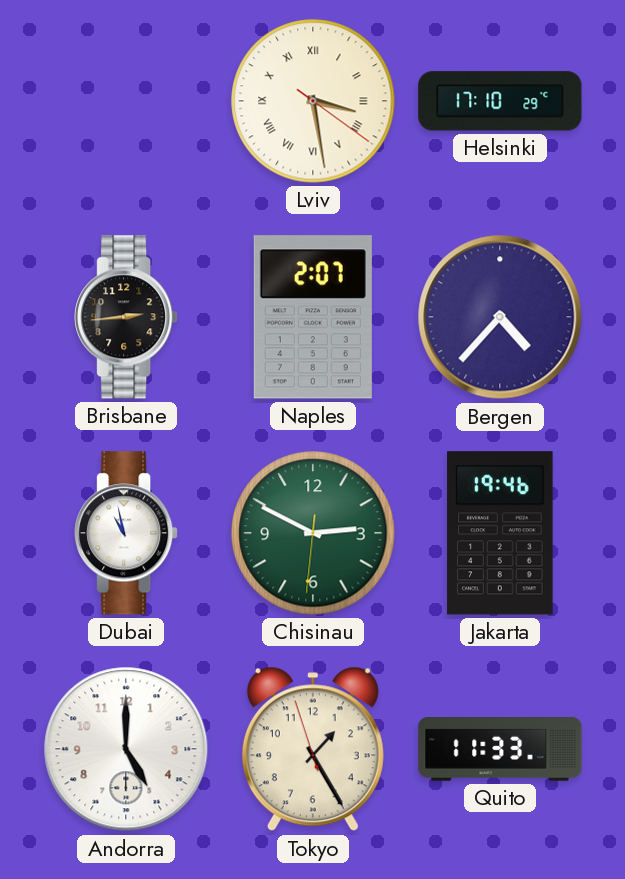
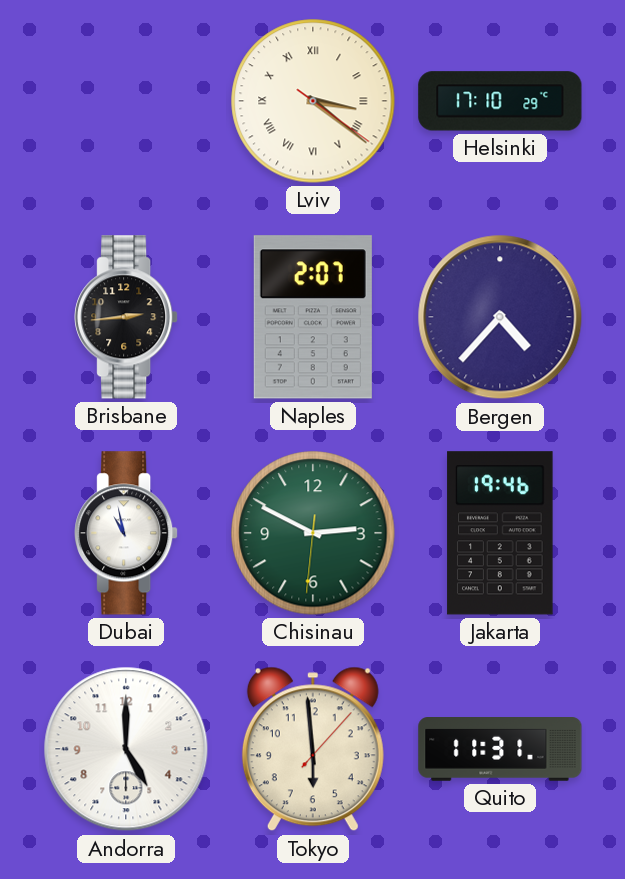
Lviv: 3:28 -> 3:21 (313, 101)
Tokyo: 1:24 -> 5:59 (313, 749)
Quito: 11:33 -> 11:31 (500, 750)
